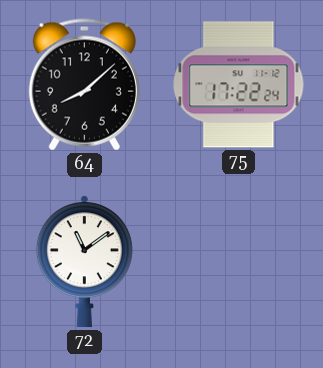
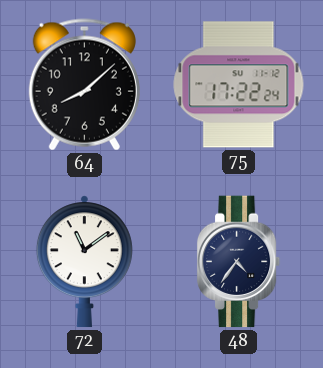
48: none -> 4:36 (239, 262)
